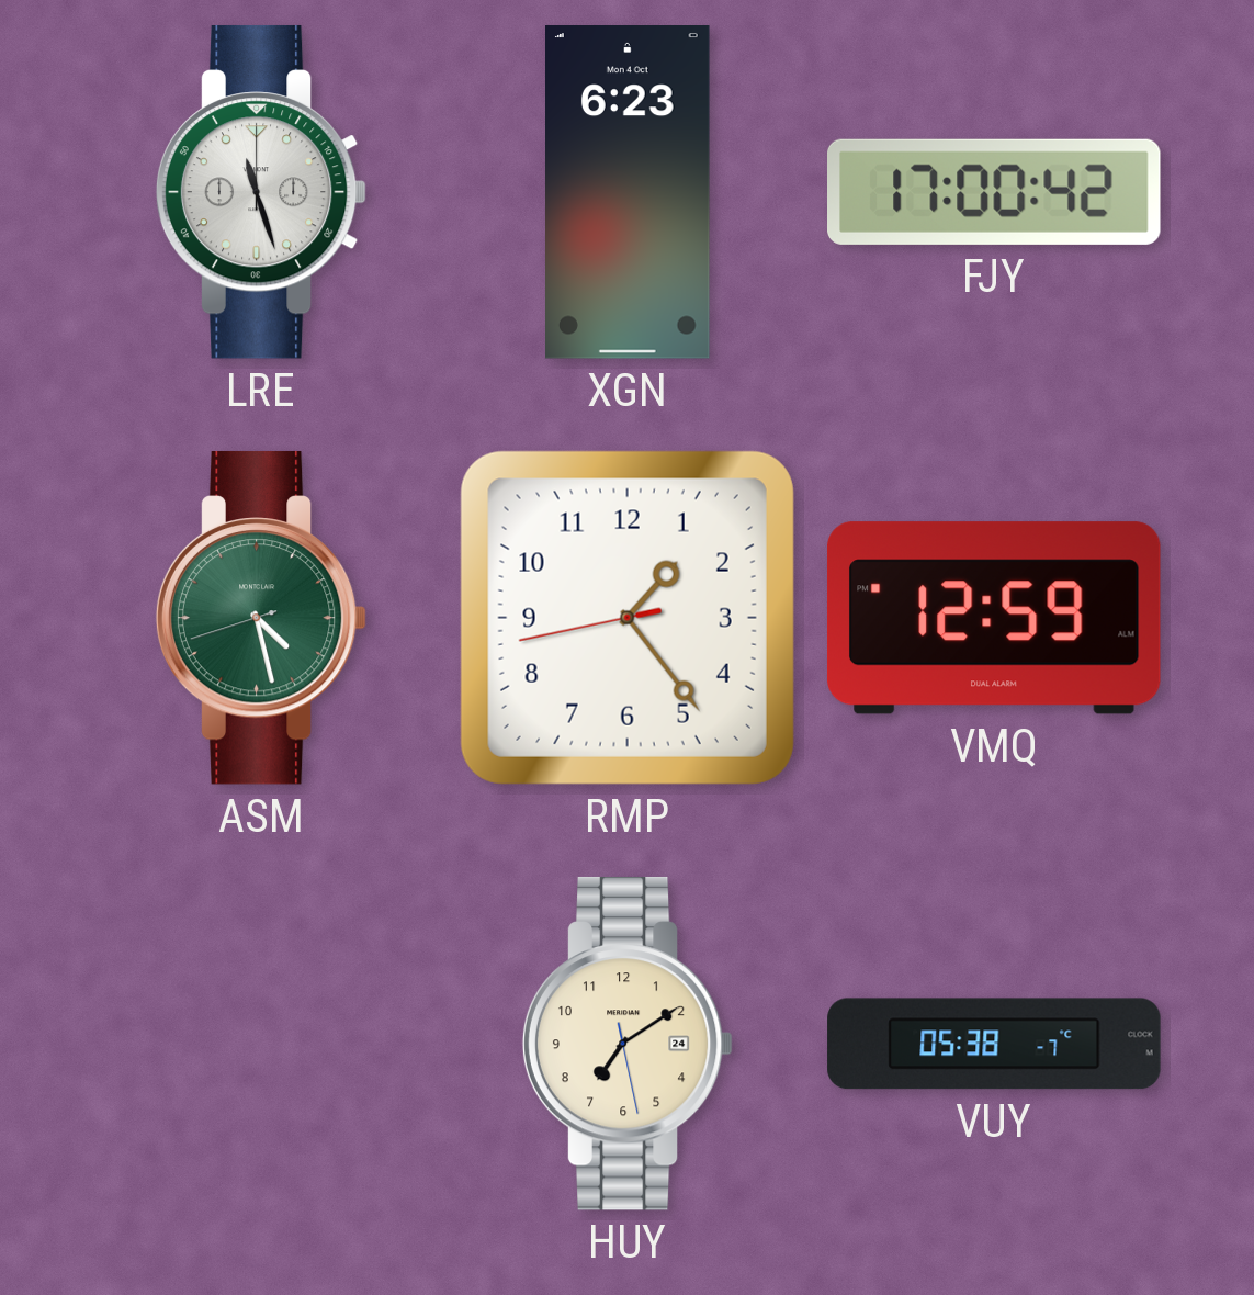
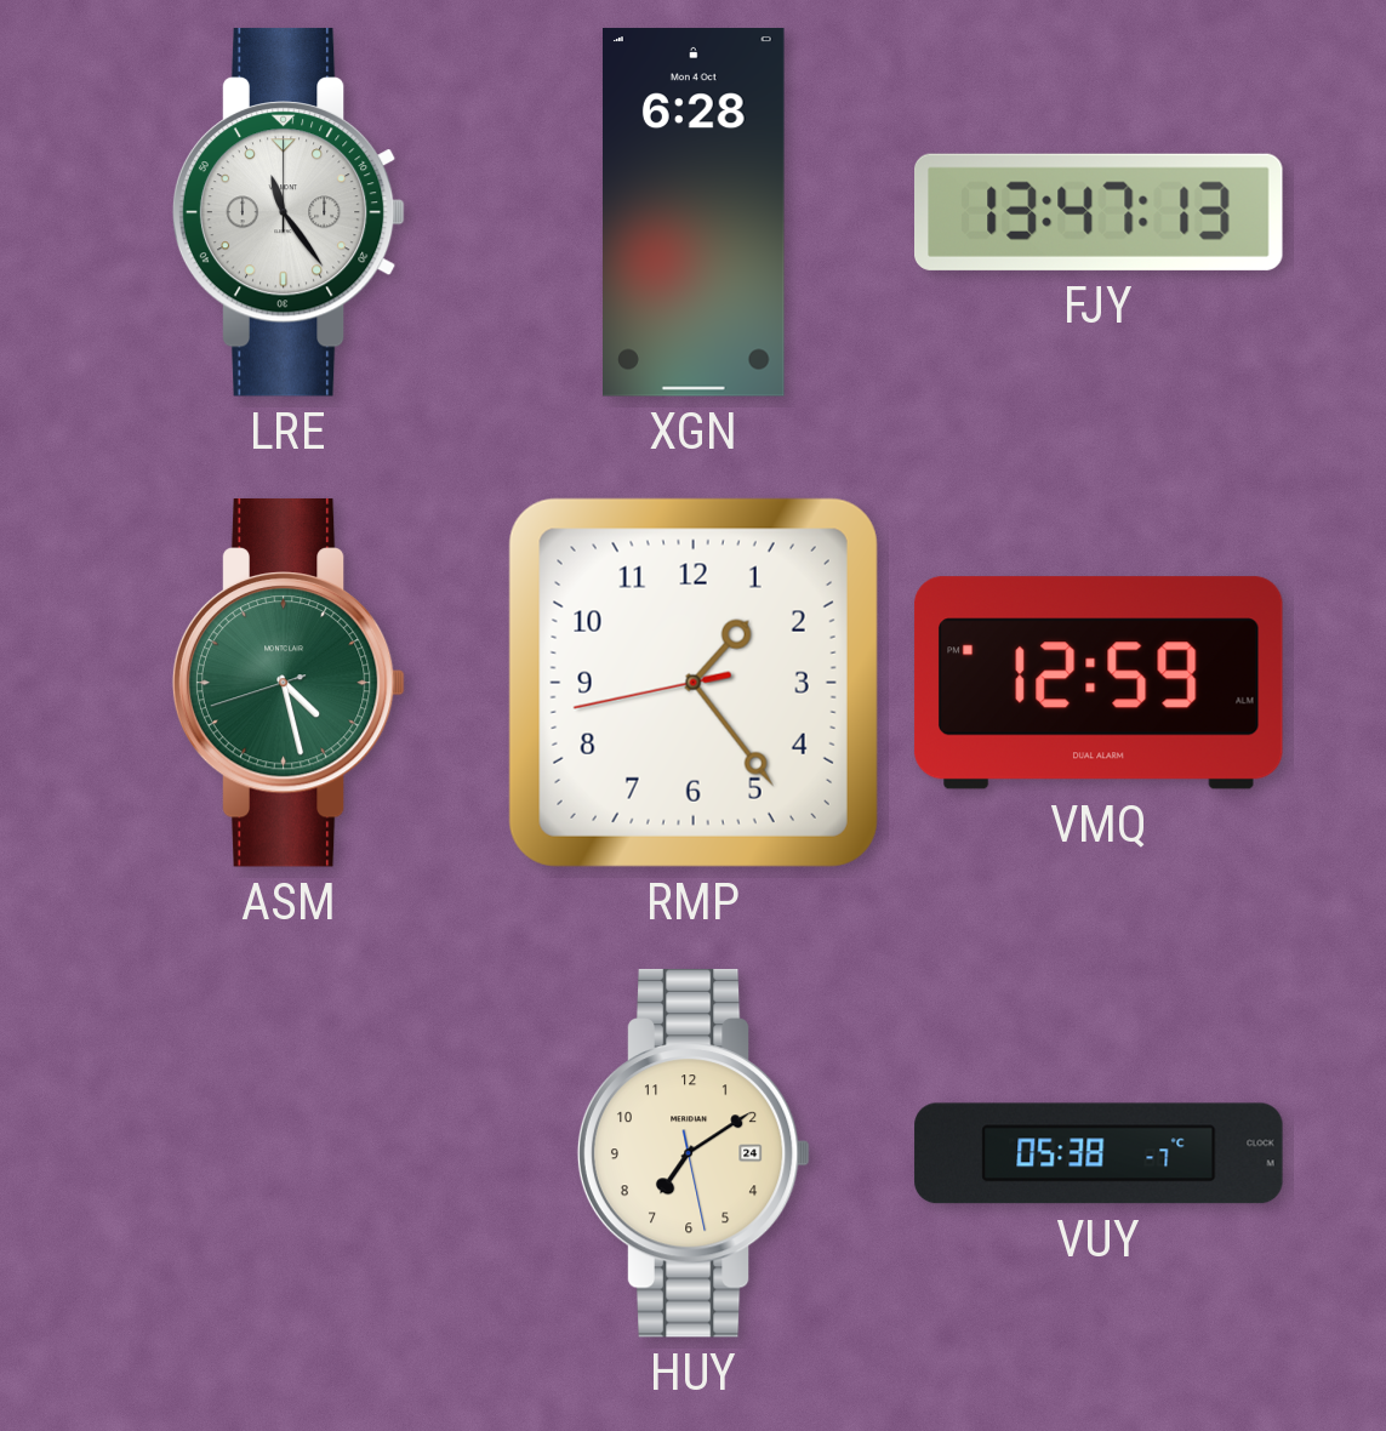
LRE: 11:27 -> 11:24 (289, 212)
XGN: 6:23 -> 6:28 (695, 213)
FJY: 17:00 -> 13:47 (1100, 212)
